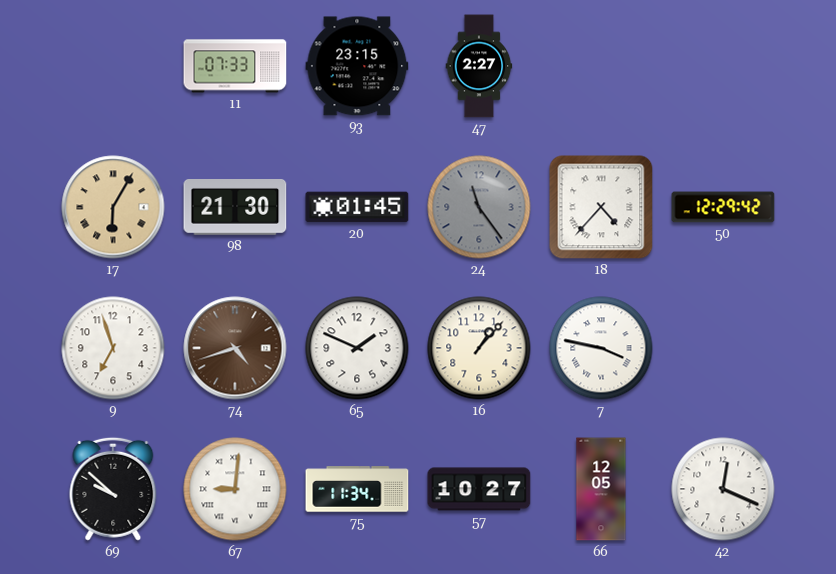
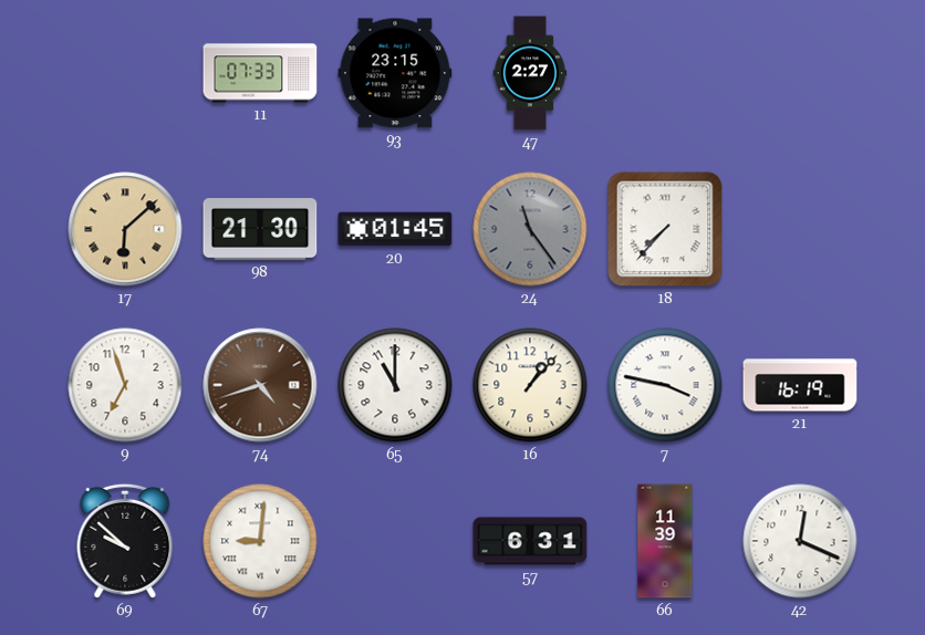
17: 6:05 -> 6:08 (125, 229)
18: 4:37 -> 7:37 (665, 229)
50: 12:29 -> none (723, 207)
65: 1:49 -> 11:00 (395, 385)
21: none -> 16:19 (800, 385)
75: 11:34 -> none (357, 489)
57: 10:27 -> 6:31 (530, 541)
66: 12:05 -> 11:39 (665, 541)
